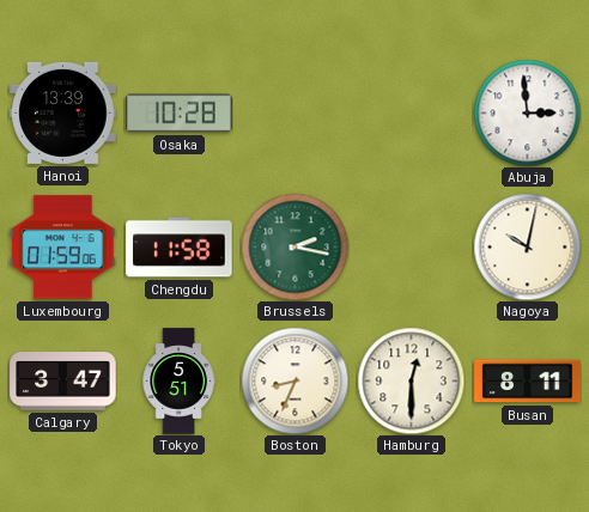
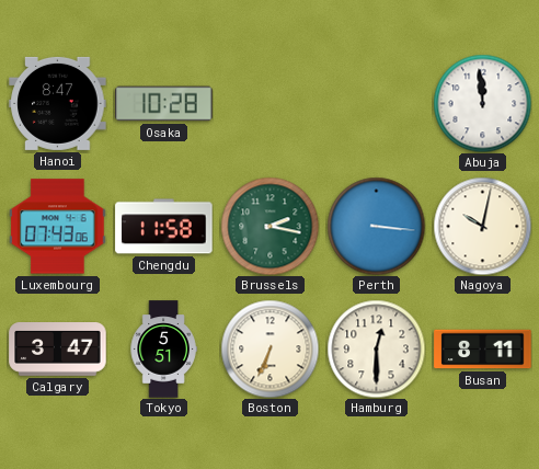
Hanoi: 13:39 -> 8:47 (58, 103)
Abuja: 2:59 -> 11:59 (482, 103)
Luxembourg: 01:59 -> 07:43 (58, 227)
Perth: none -> 3:16 (376, 226)
Boston: 8:34 -> 6:34 (269, 348)
